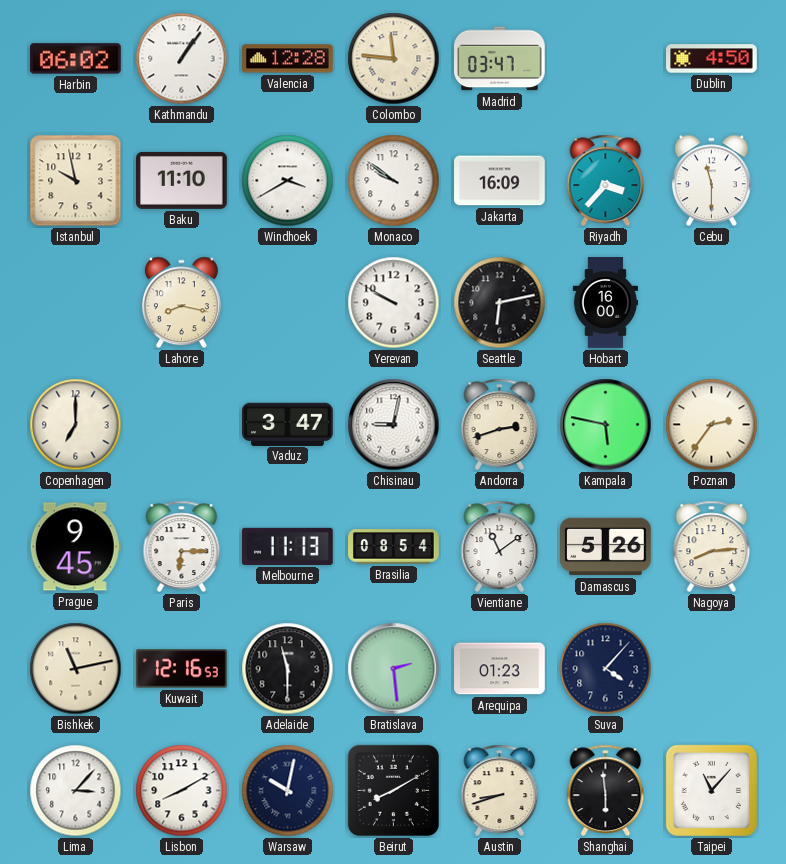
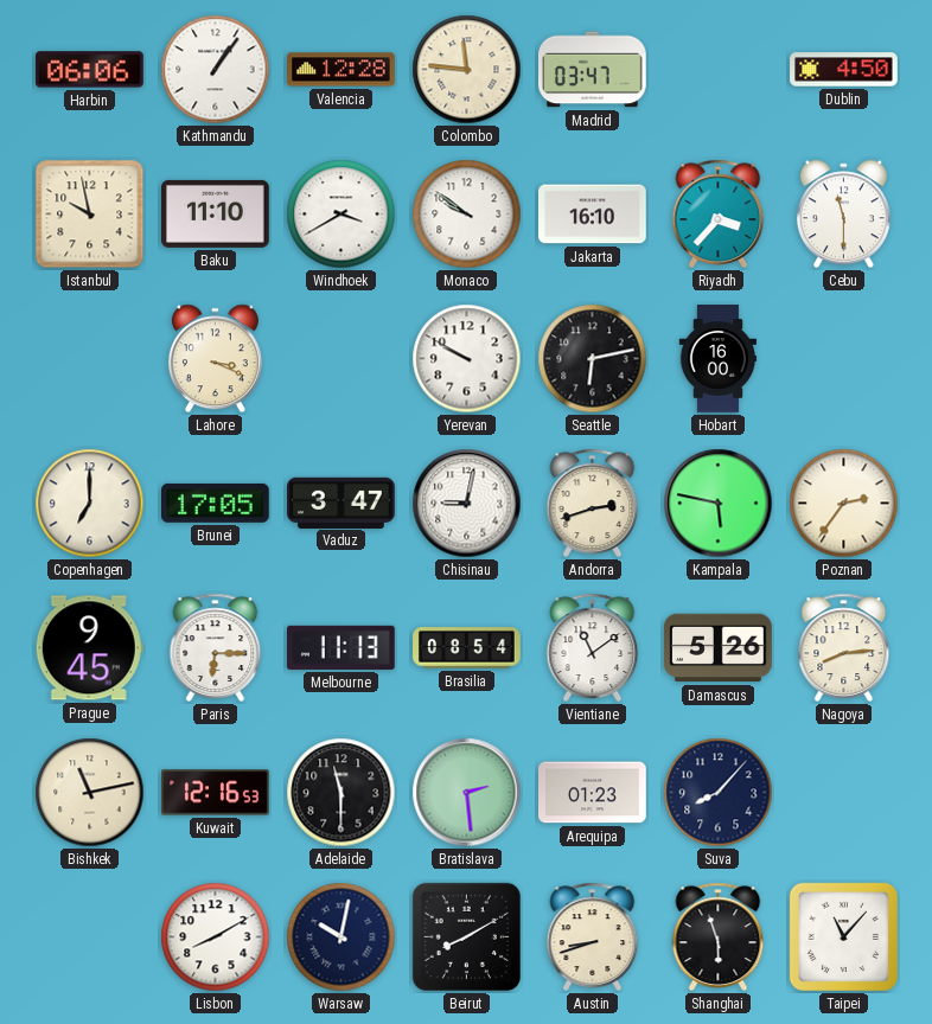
Harbin: 06:02 -> 06:06 (90, 70)
Jakarta: 16:09 -> 16:10 (593, 215)
Lahore: 8:17 -> 3:19 (215, 359)
Brunei: none -> 17:05 (216, 503)
Suva: 4:07 -> 8:07 (719, 793)
Lima: 3:07 -> none (76, 791)
Shanghai: 5:59 -> 5:57 (719, 936)
